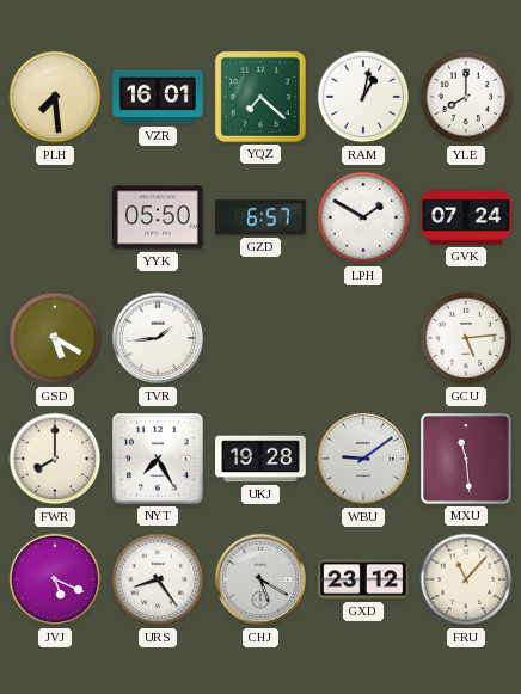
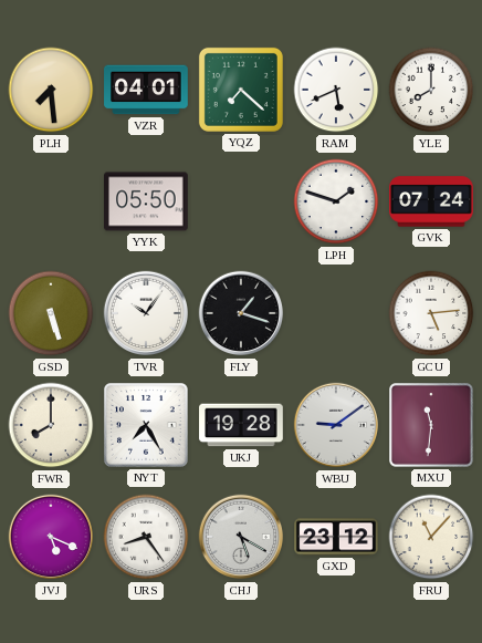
VZR: 16:01 -> 04:01 (146, 90)
RAM: 1:02 -> 5:41 (336, 90)
GZD: 6:57 -> none (260, 217)
LPH: 1:50 -> 1:48 (336, 201)
GSD: 5:20 -> 5:27 (51, 313)
TVR: 1:44 -> 10:06 (146, 313)
FLY: none -> 1:18 (241, 313)
MXU: 11:29 -> 11:31 (432, 426)
